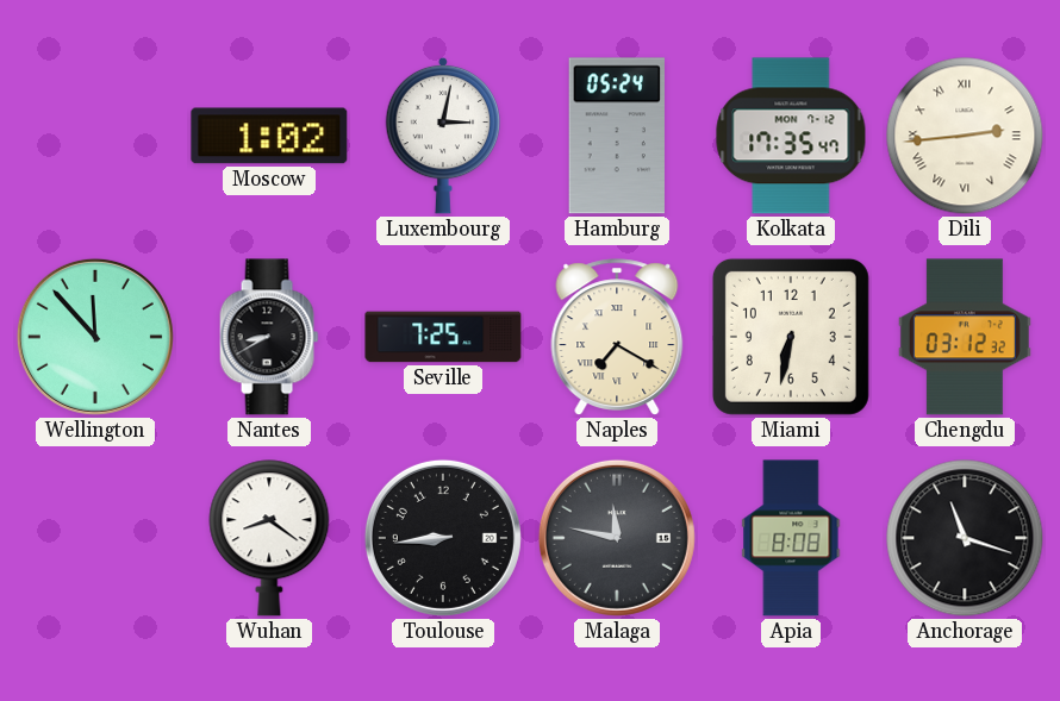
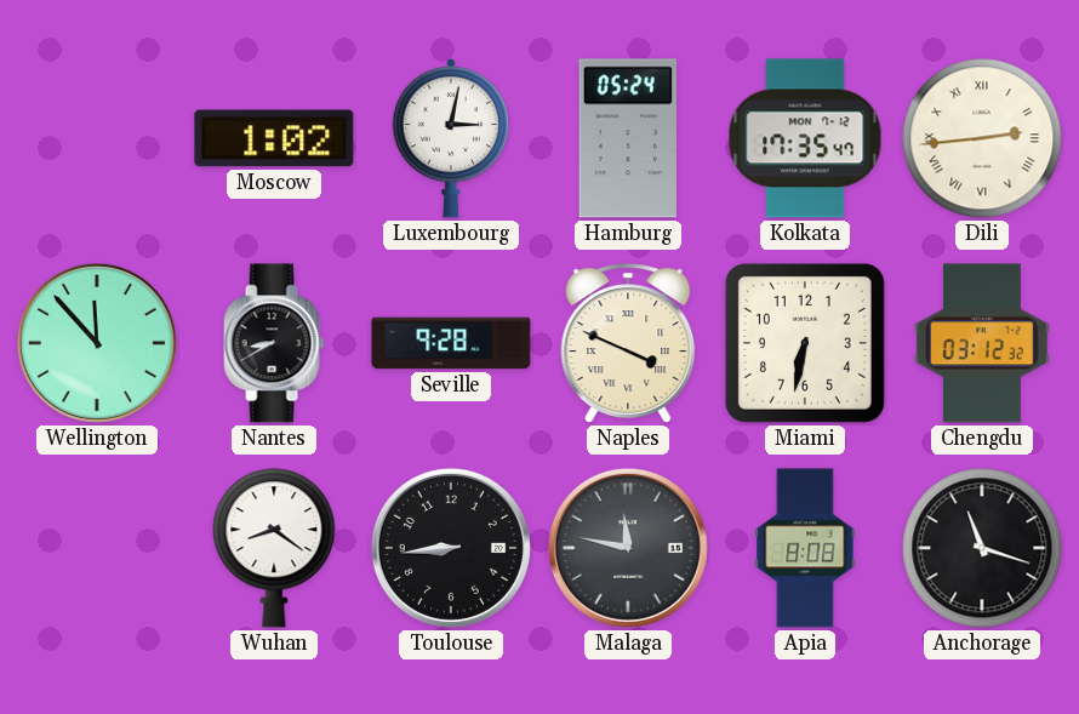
Seville: 7:25 -> 9:28 (451, 343)
Naples: 7:20 -> 3:49 (628, 343)
